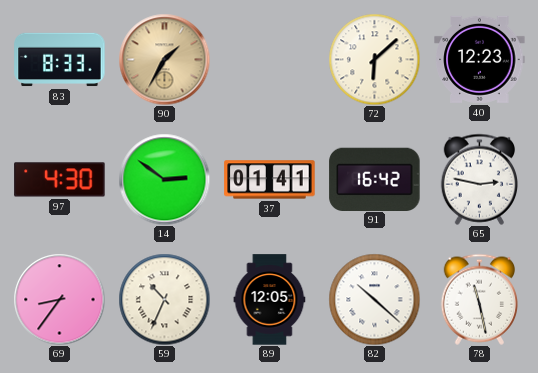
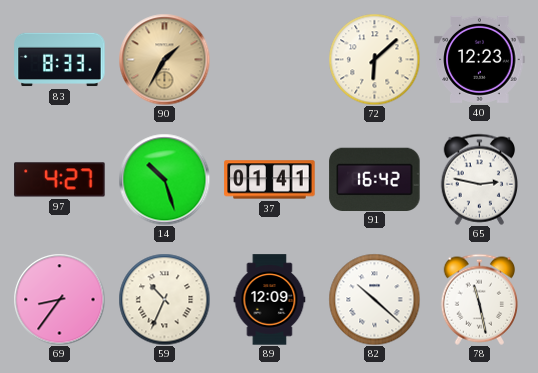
97: 4:30 -> 4:27 (60, 180)
14: 2:51 -> 10:27 (164, 179)
89: 12:05 -> 12:09 (270, 300)
